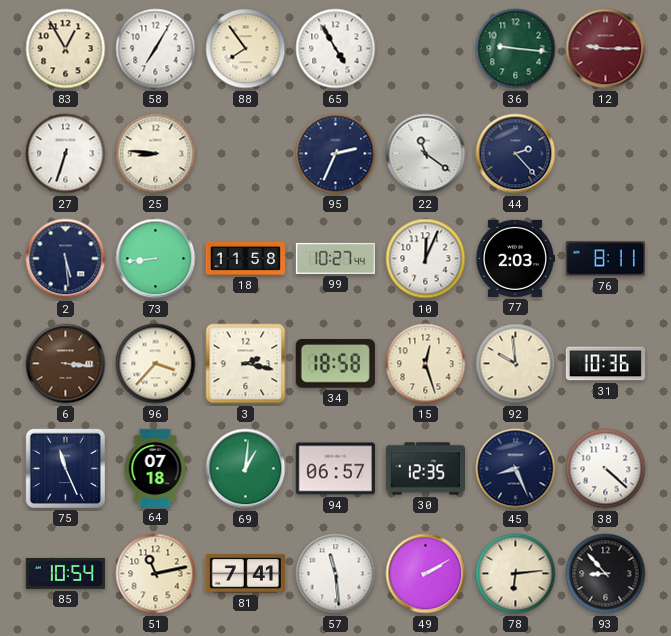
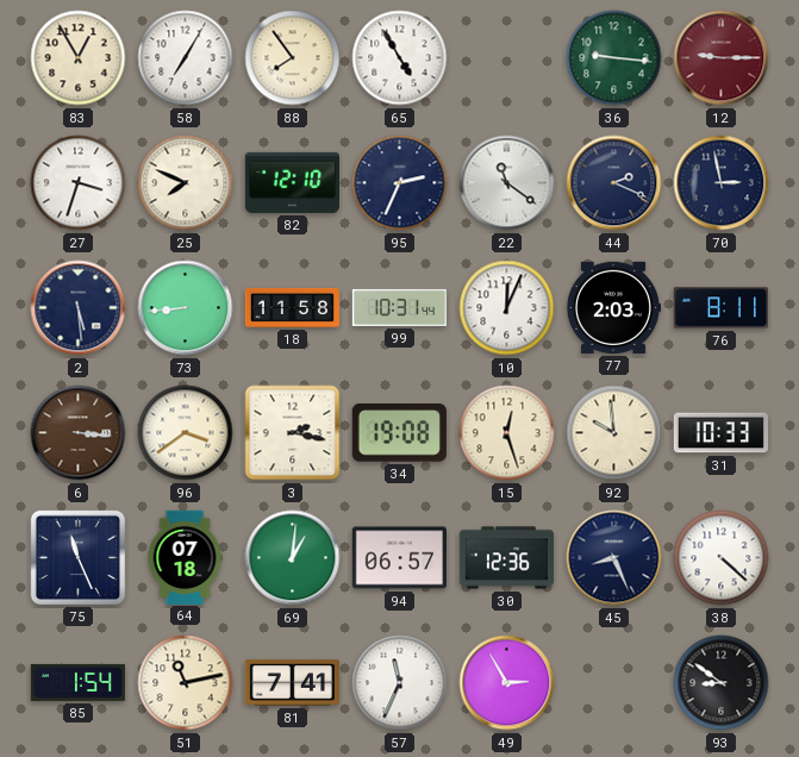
27: 6:33 -> 3:33 (79, 183)
25: 8:46 -> 7:49 (186, 183)
82: none -> 12:10 (292, 182)
44: 2:23 -> 2:19 (614, 183)
70: none -> 2:58 (722, 183)
99: 10:27 -> 10:31 (399, 307)
96: 3:37 -> 3:39 (186, 433)
34: 18:58 -> 19:08 (399, 433)
31: 10:36 -> 10:33 (720, 433)
30: 12:35 -> 12:36 (506, 558)
85: 10:54 -> 1:54 (77, 682)
57: 11:29 -> 11:34 (400, 683)
49: 2:10 -> 2:55 (507, 683)
78: 6:14 -> none (516, 574)
93: 8:53 -> 8:51 (722, 683)
